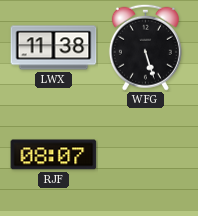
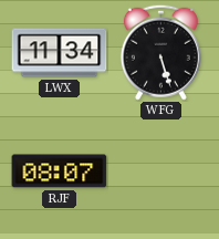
LWX: 11:38 -> 11:34 (60, 53)
